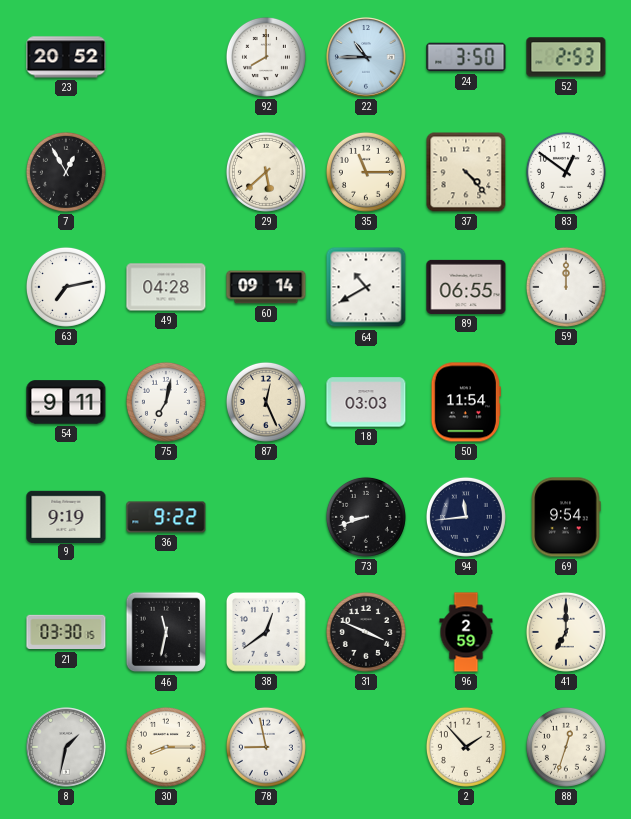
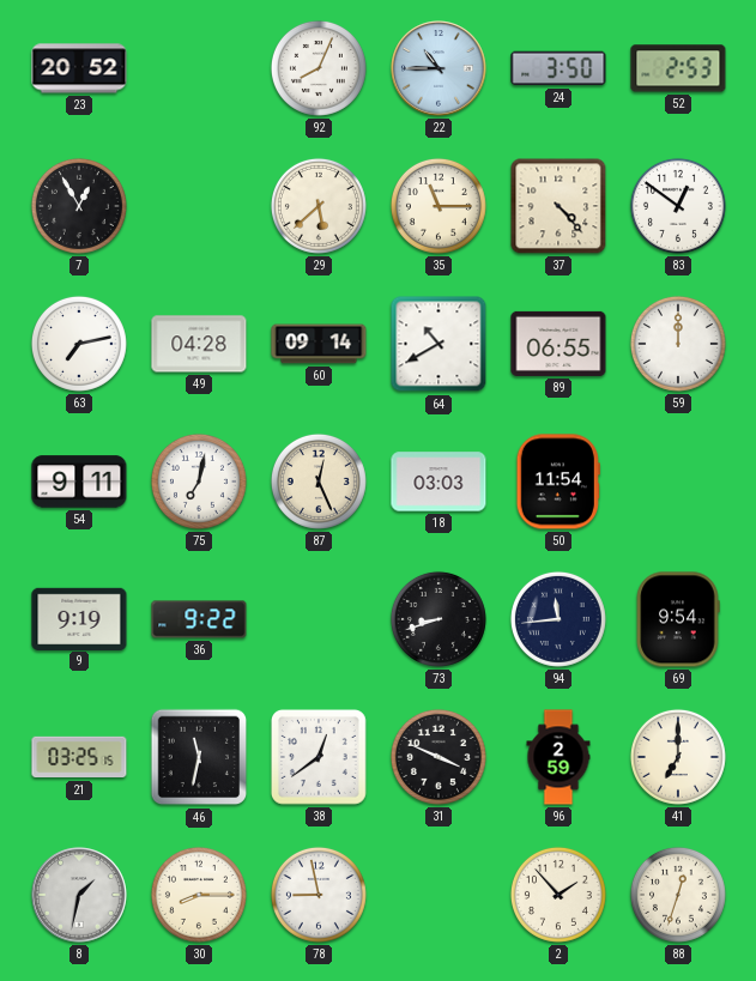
92: 8:00 -> 8:04 (319, 68)
21: 03:30 -> 03:25 (79, 757)
